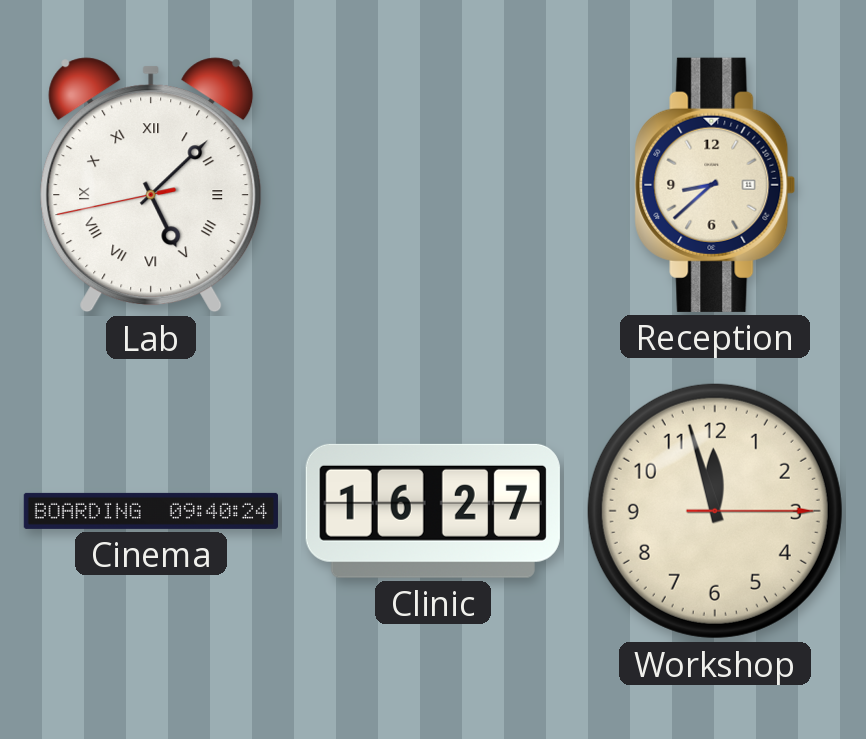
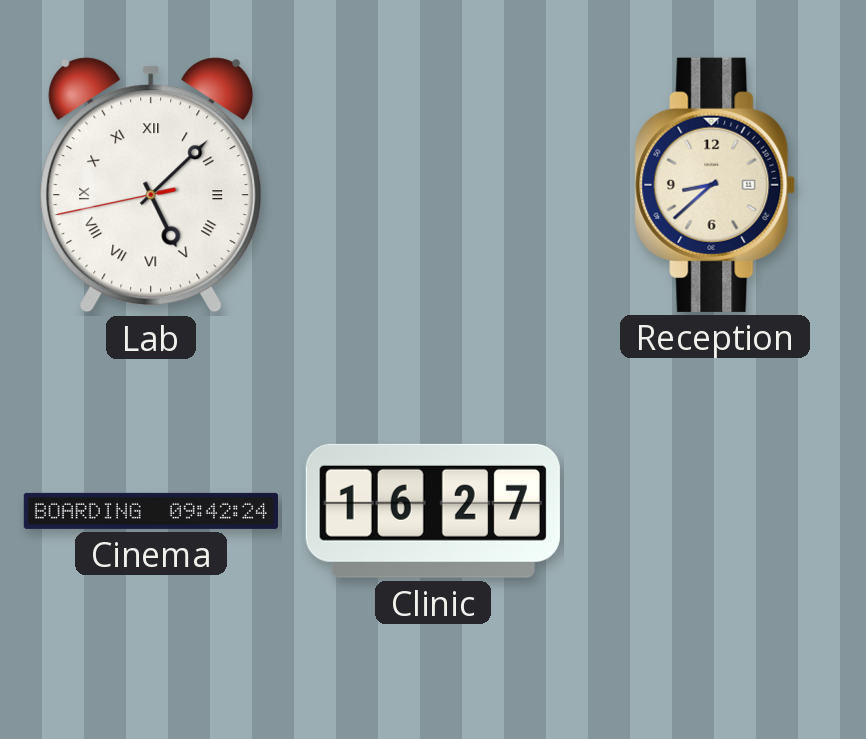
Cinema: 09:40 -> 09:42 (151, 511)
Workshop: 11:57 -> none (715, 511)
